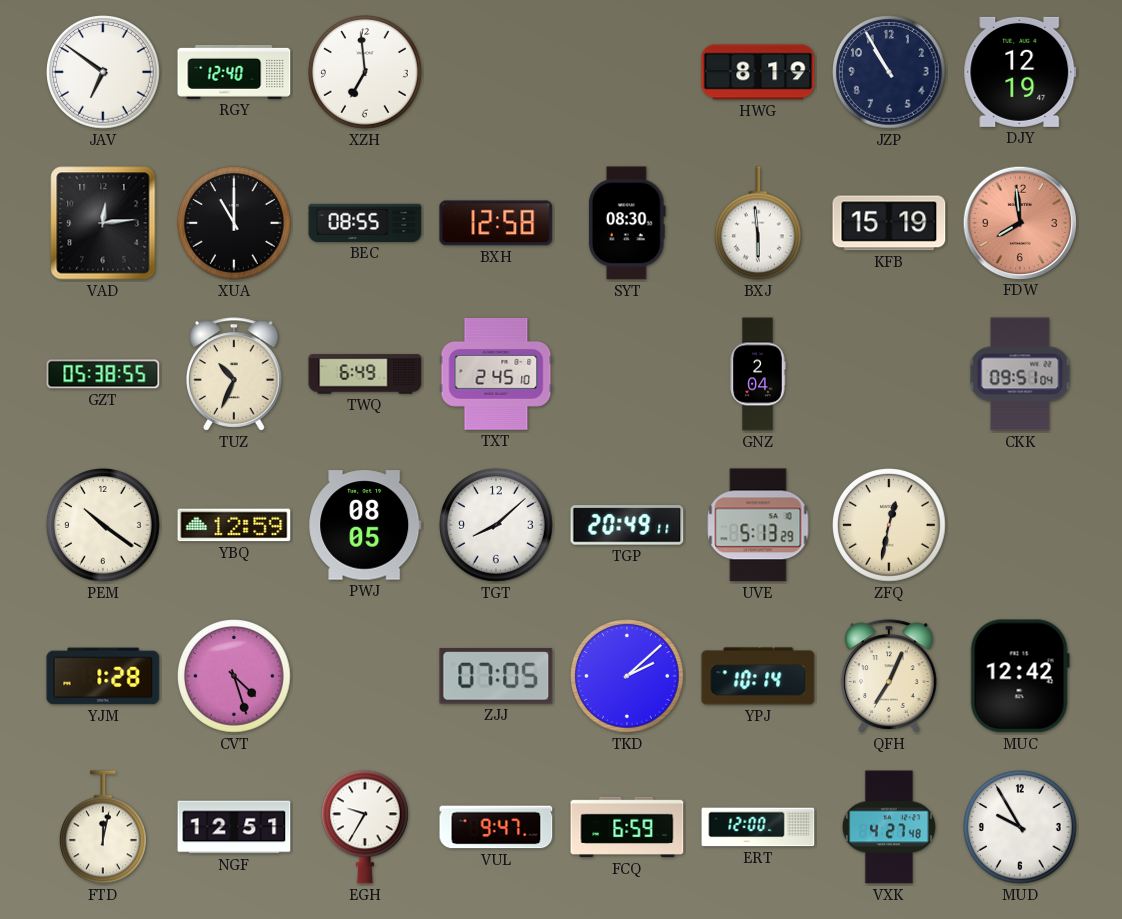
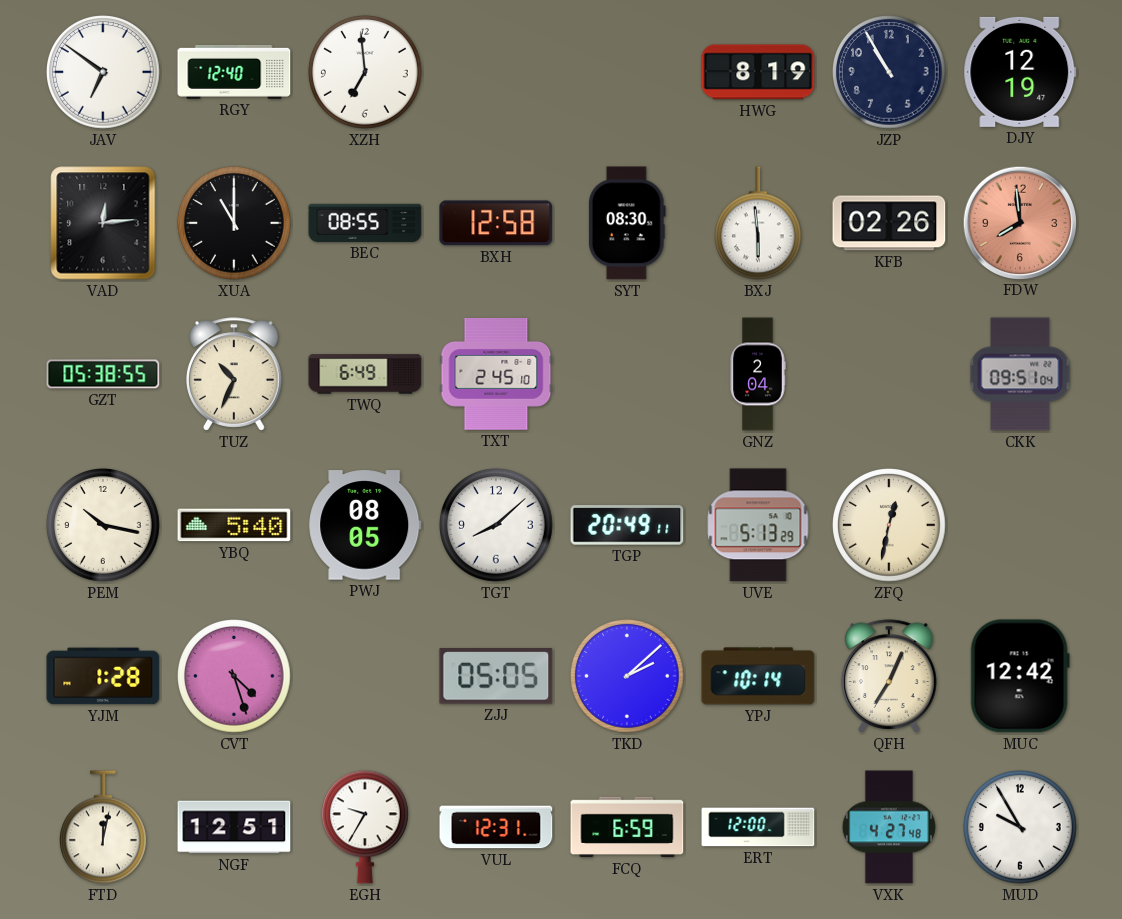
KFB: 15:19 -> 02:26 (889, 223)
PEM: 10:21 -> 10:17 (104, 526)
YBQ: 12:59 -> 5:40 (234, 525)
ZJJ: 07:05 -> 05:05 (496, 676)
VUL: 9:47 -> 12:31 (496, 827)
